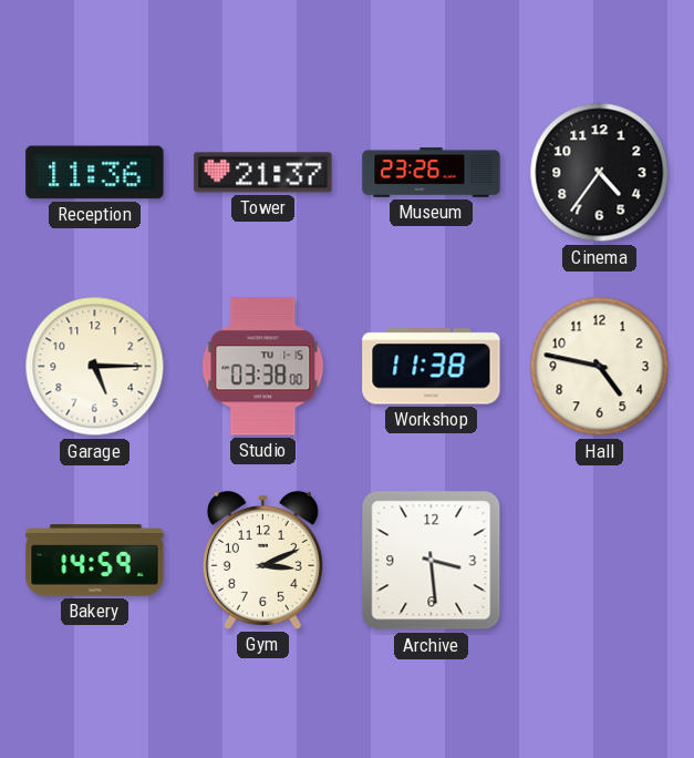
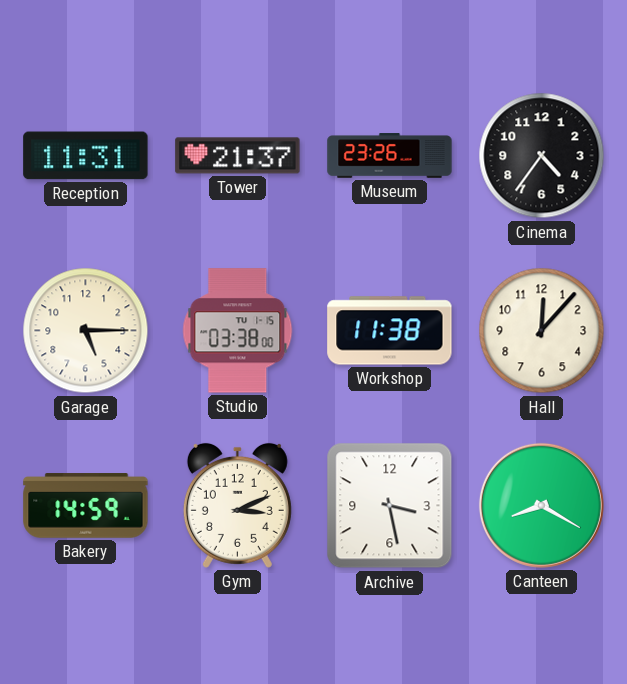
Reception: 11:36 -> 11:31 (86, 156)
Hall: 4:47 -> 12:07 (542, 331)
Archive: 3:29 -> 3:28 (390, 506)
Canteen: none -> 8:20 (541, 505)
